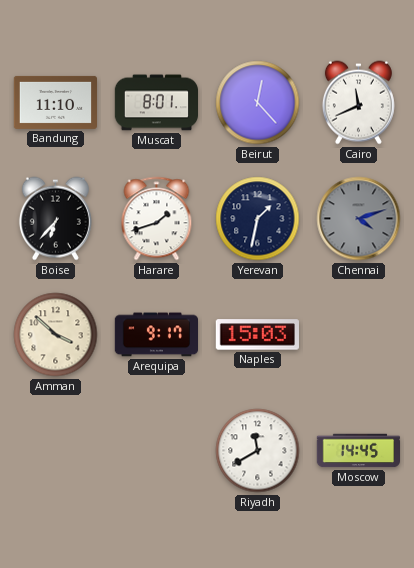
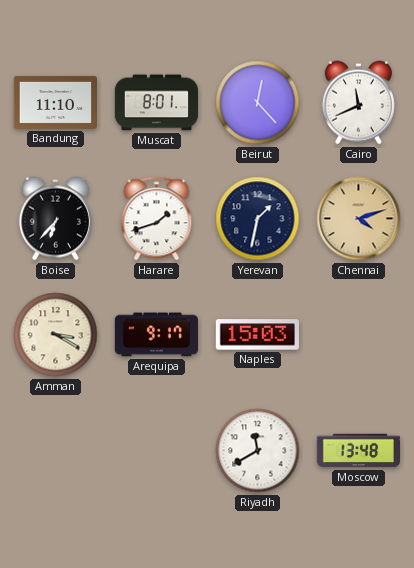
Chennai dial: grey -> champagne (359, 219)
Amman: 3:52 -> 3:20 (56, 335)
Moscow: 14:45 -> 13:48 (359, 451)
